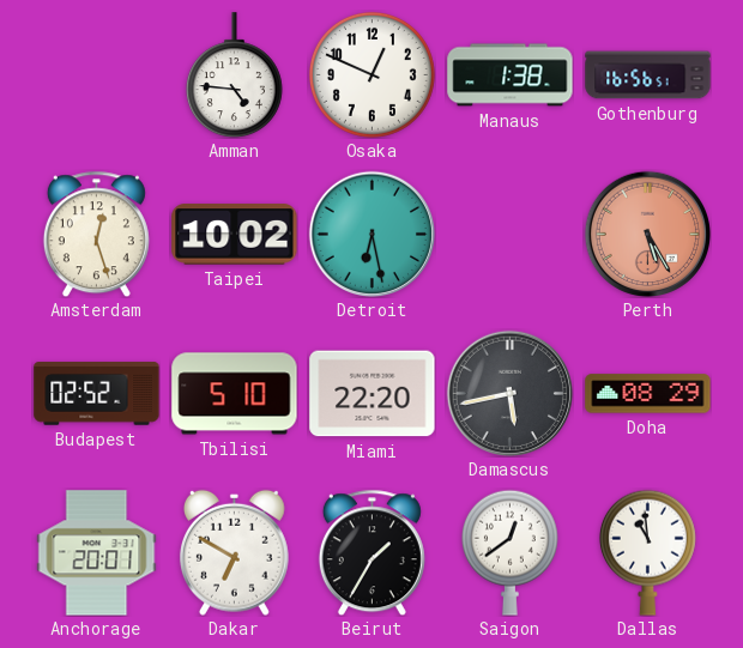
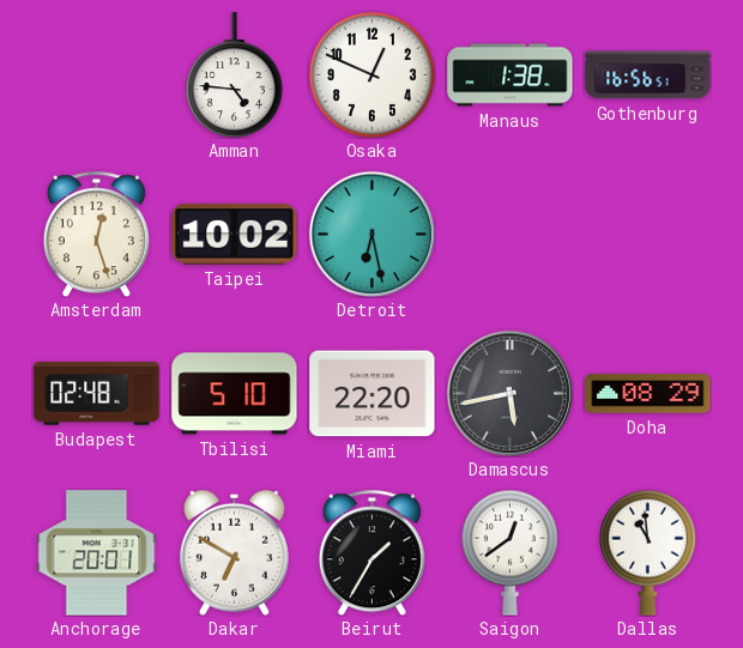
Perth: 5:25 -> none (647, 234)
Budapest: 02:52 -> 02:48 (97, 394)
